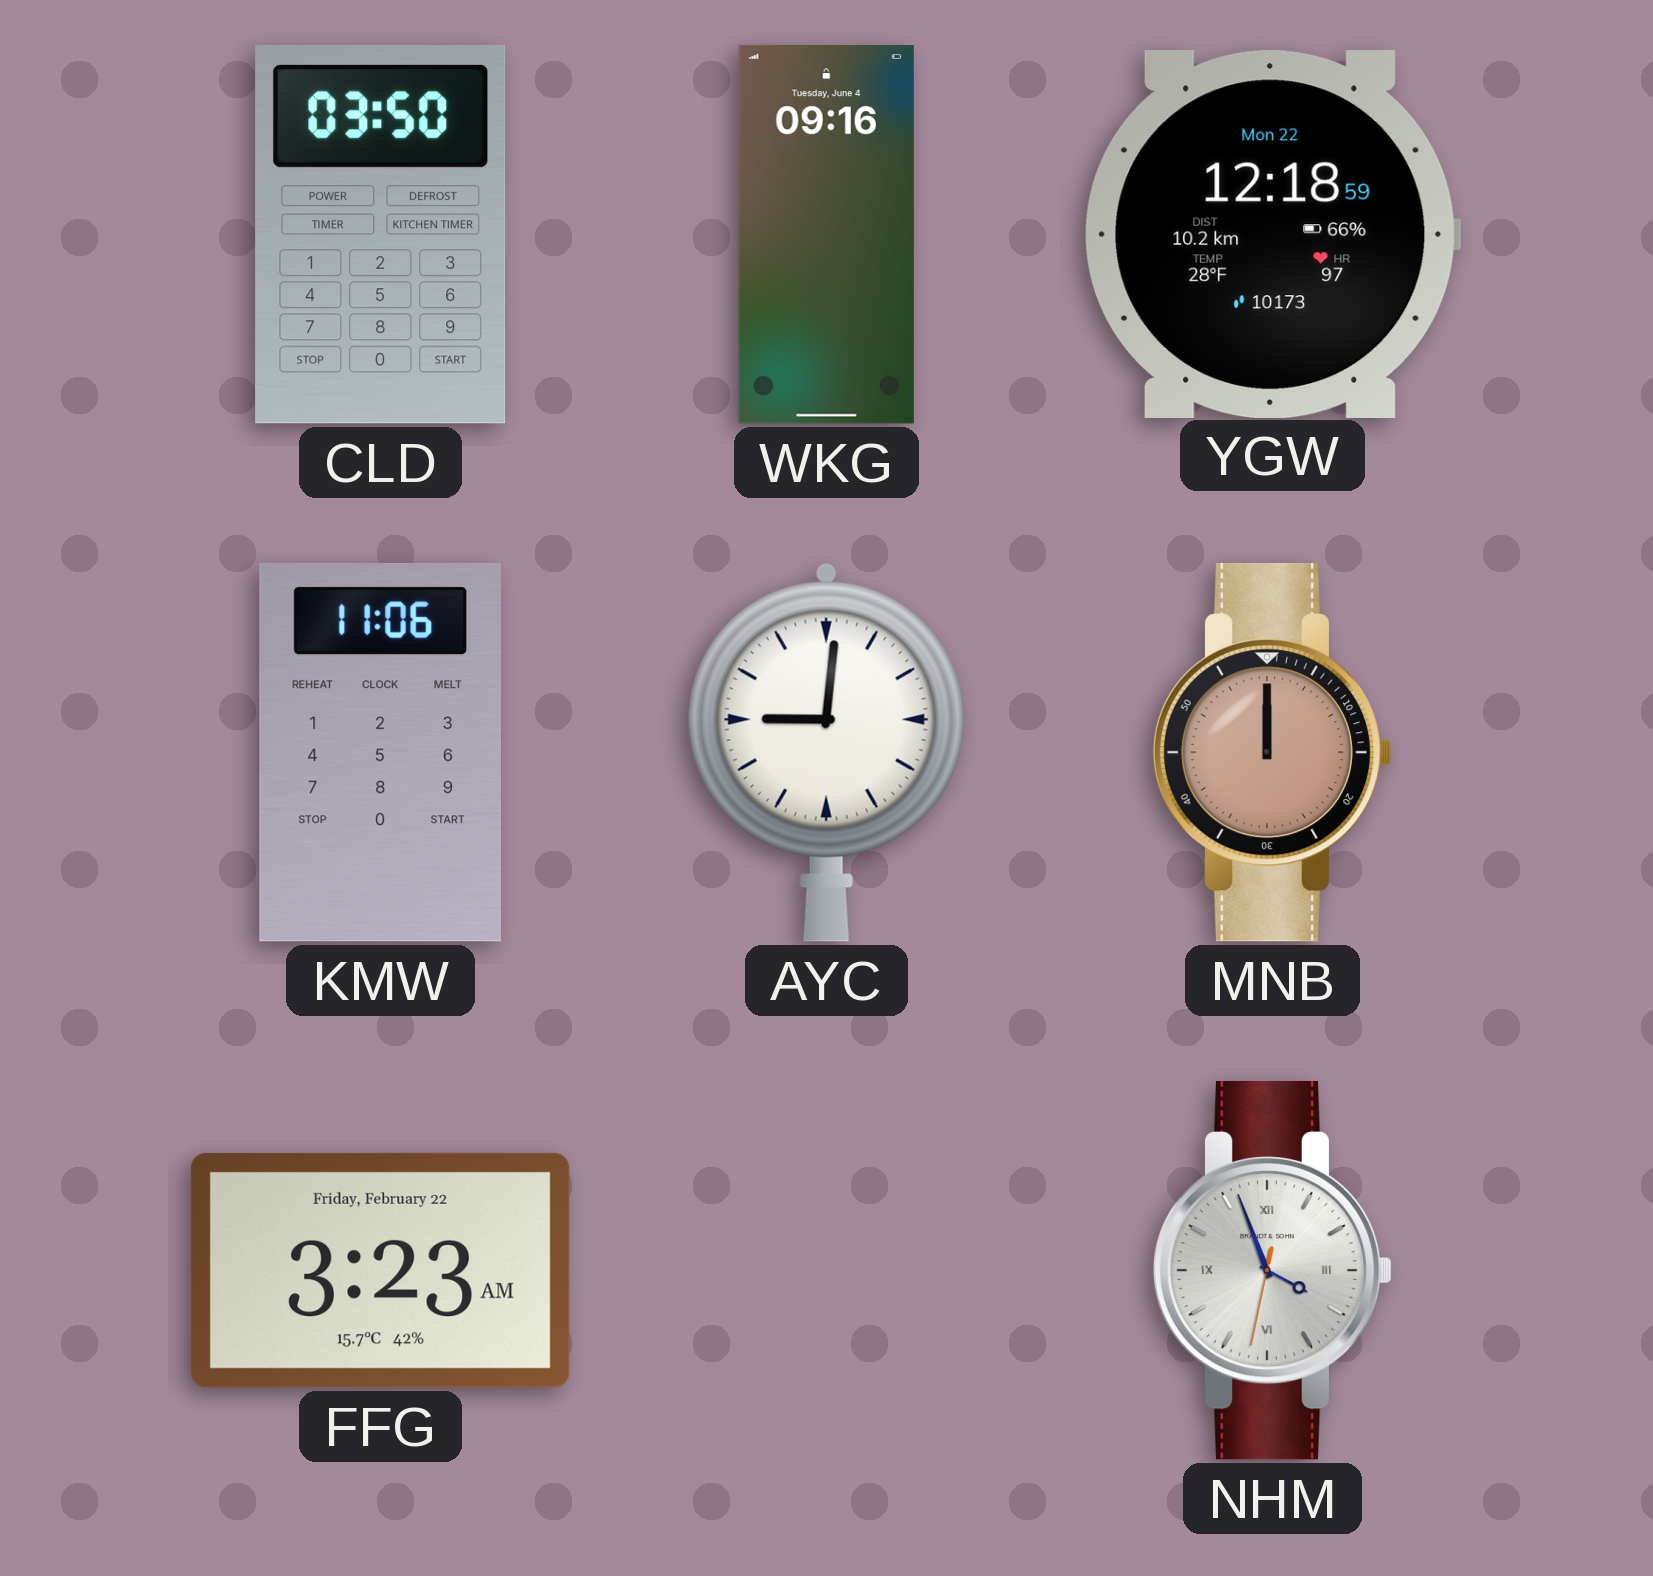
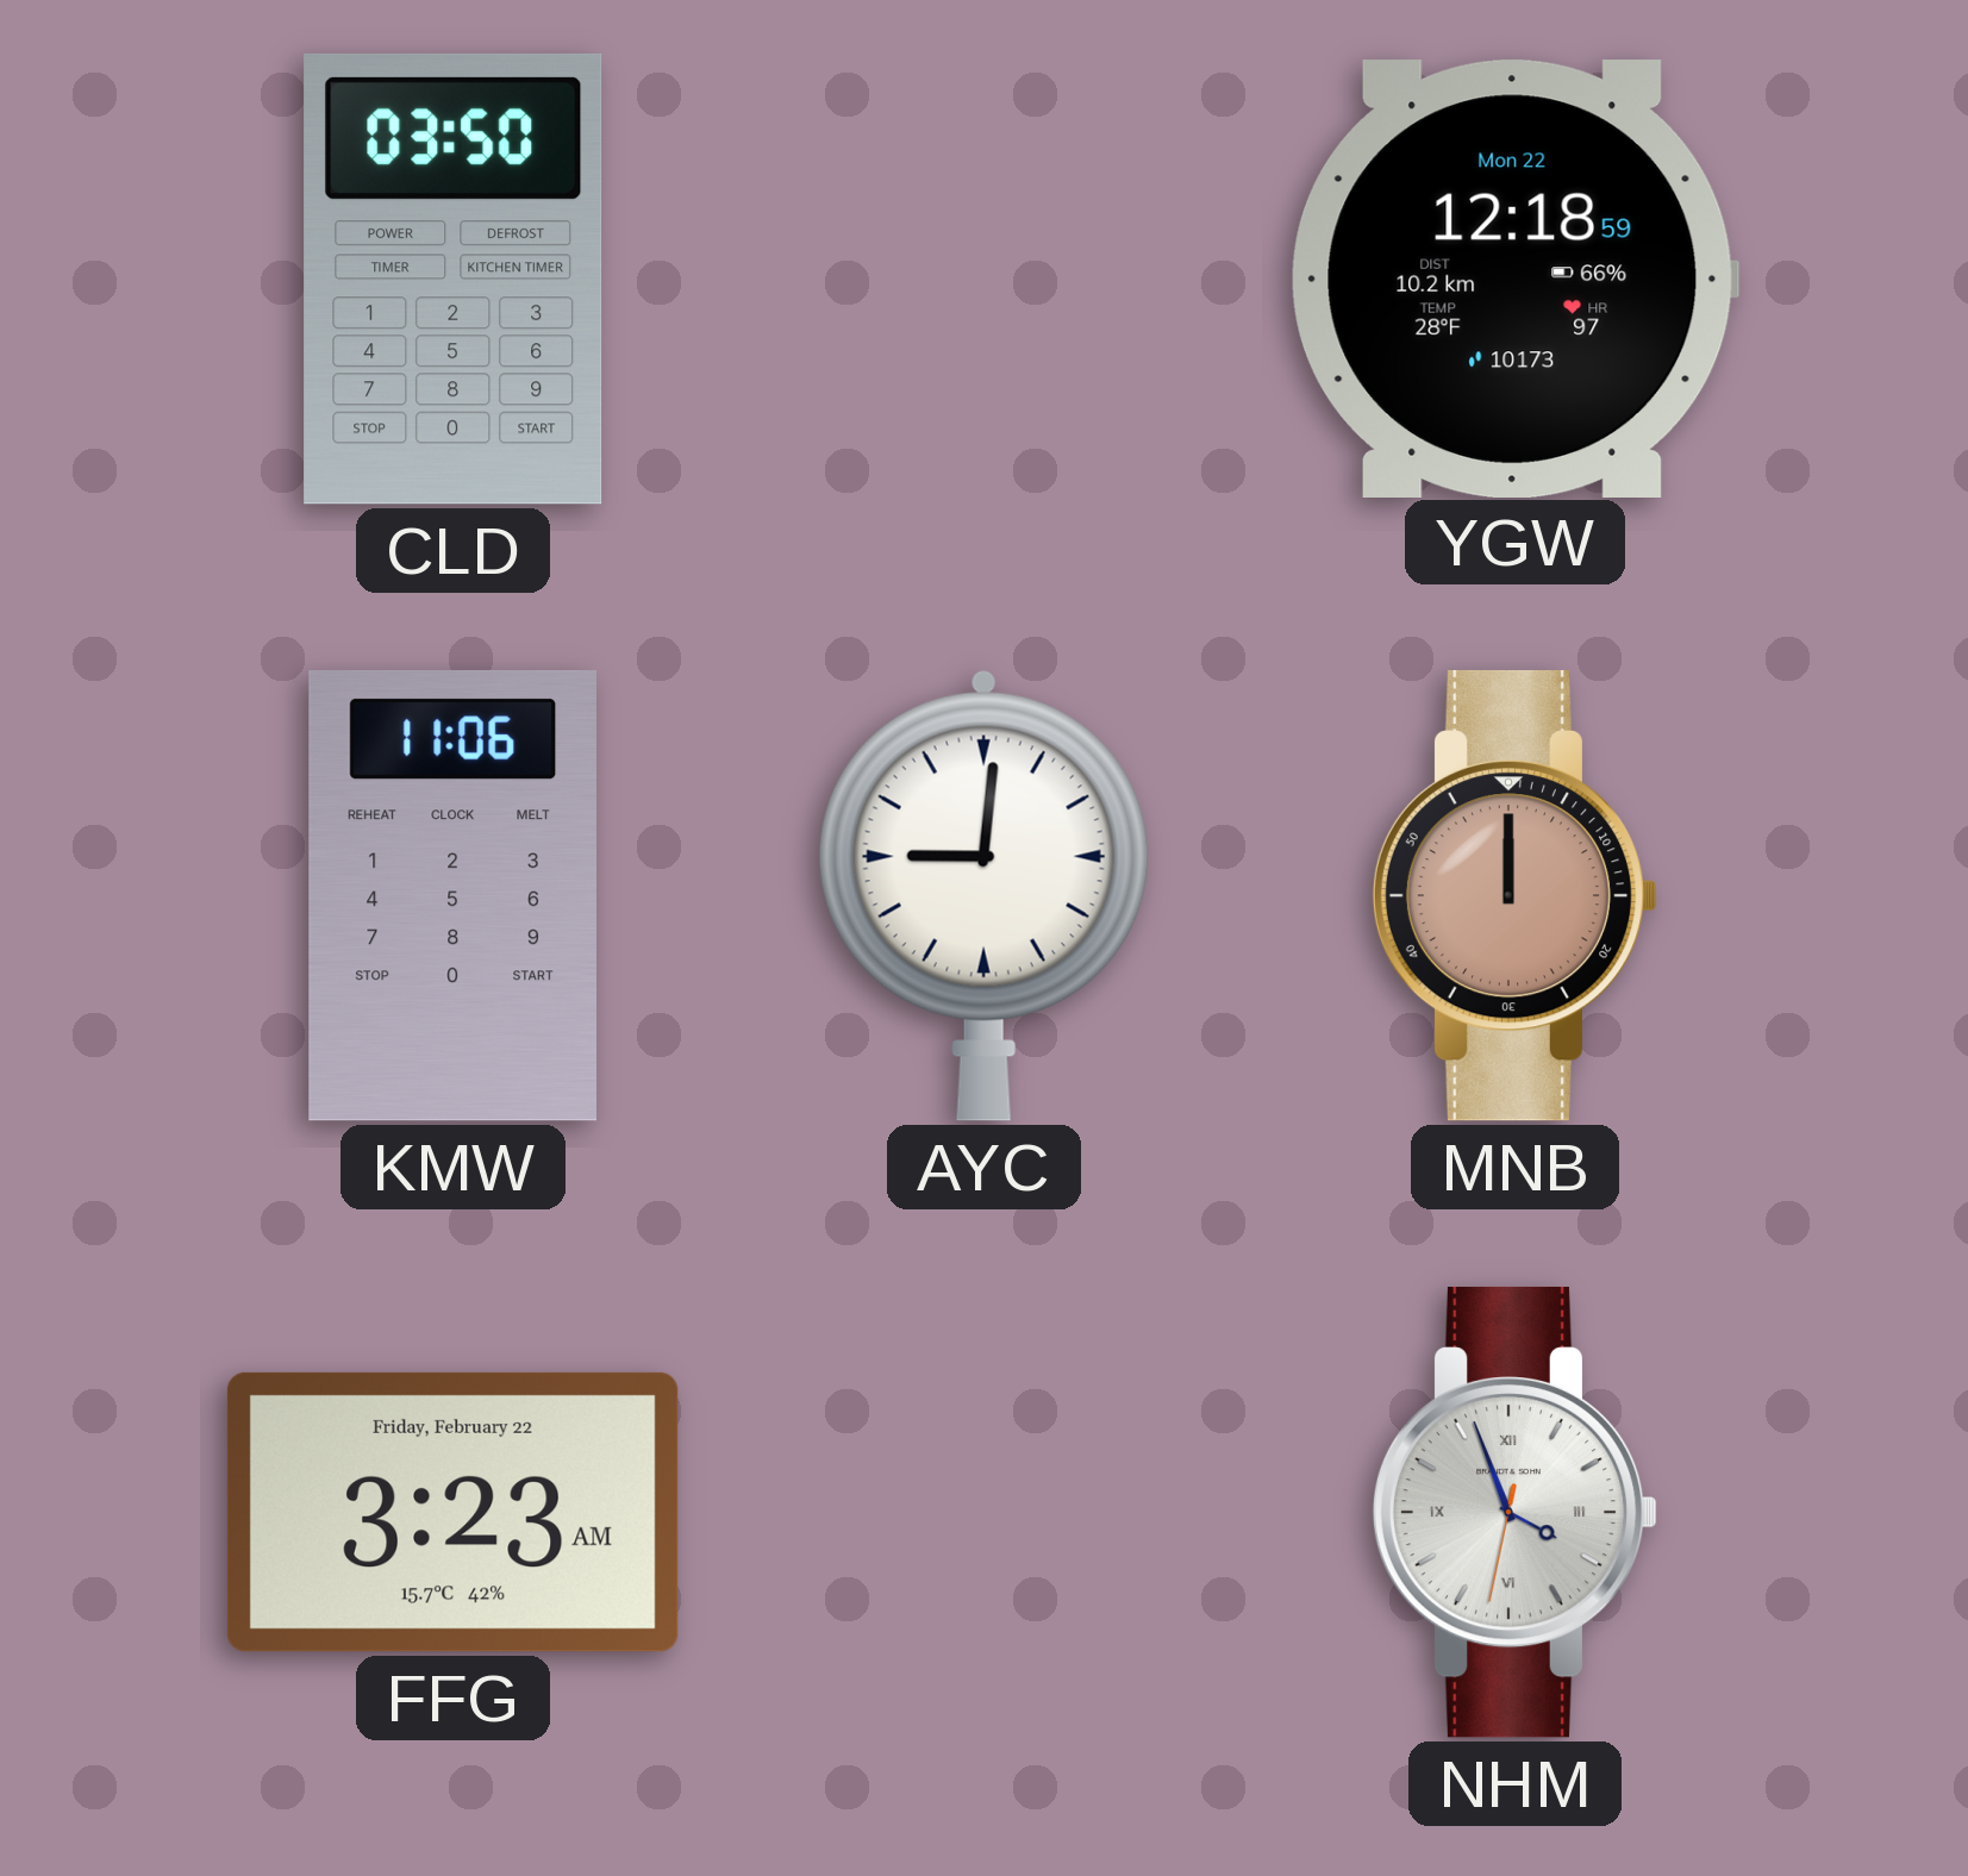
WKG: 09:16 -> none (826, 235)
